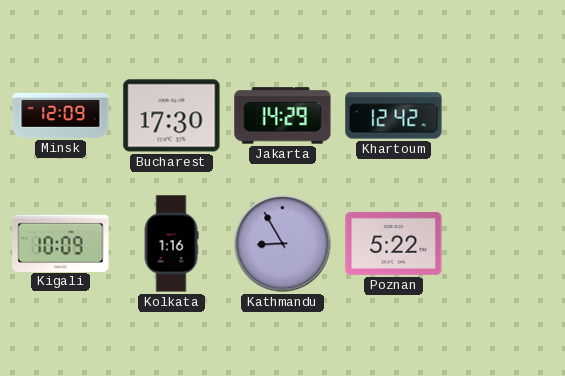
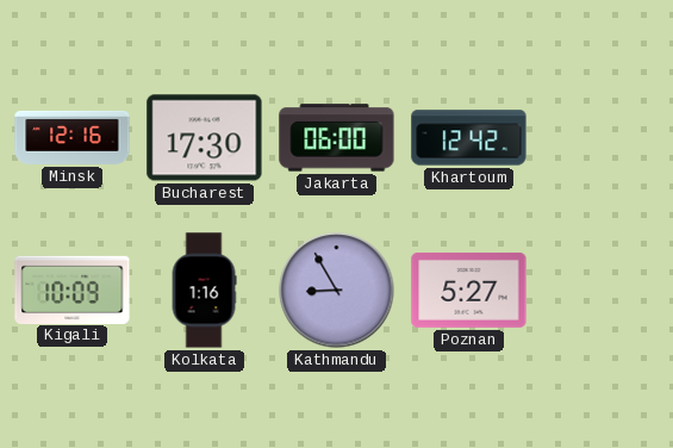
Minsk: 12:09 -> 12:16 (73, 137)
Jakarta: 14:29 -> 06:00 (337, 138)
Poznan: 5:22 -> 5:27 (469, 290)
